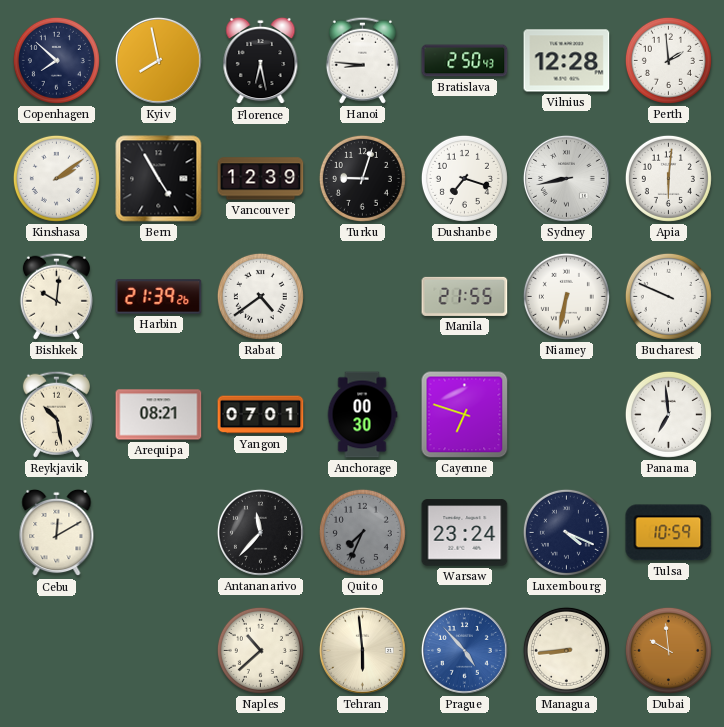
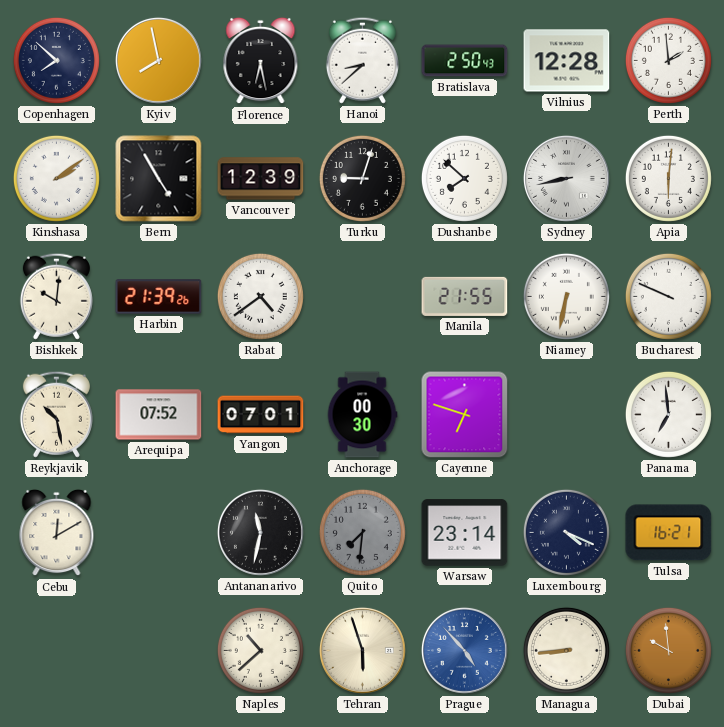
Hanoi: 8:46 -> 8:38 (362, 60)
Dushanbe: 7:18 -> 7:52 (464, 178)
Arequipa: 08:21 -> 07:52 (159, 415)
Antananarivo: 11:37 -> 11:32 (260, 532)
Quito: 7:34 -> 7:31 (362, 532)
Warsaw: 23:24 -> 23:14 (465, 533)
Tulsa: 10:59 -> 16:21 (669, 533)
Tehran: 5:59 -> 5:57 (362, 650)
